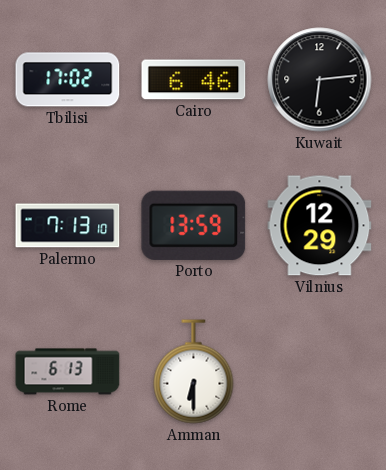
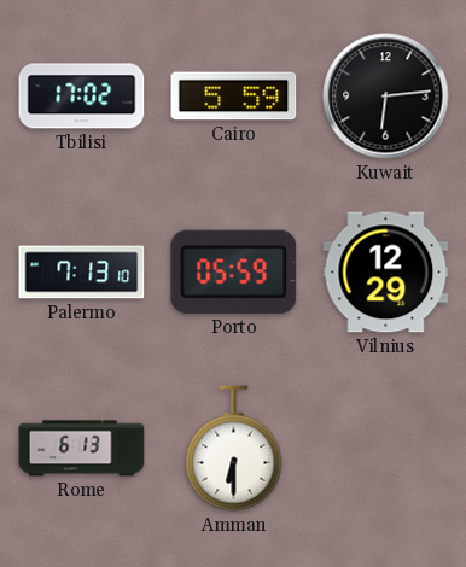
Cairo: 6:46 -> 5:59 (234, 97)
Porto: 13:59 -> 05:59 (234, 271)
